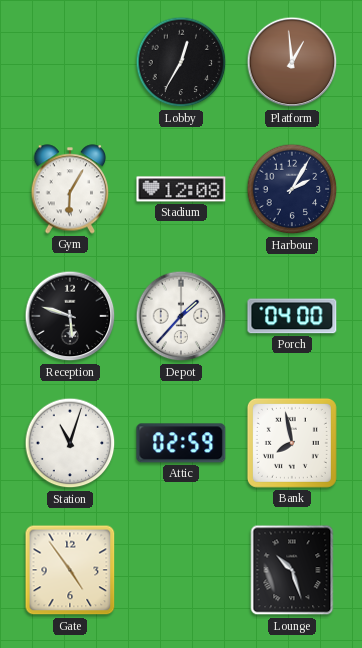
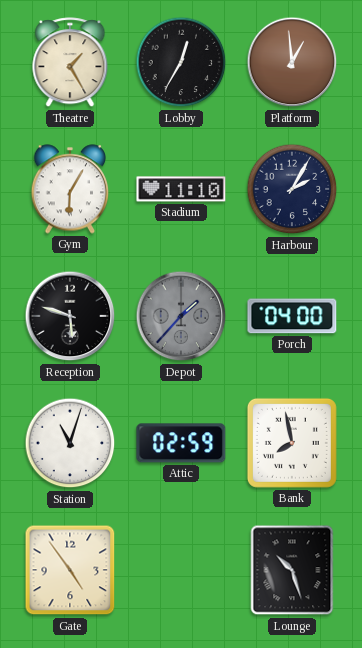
Theatre: none -> 1:25 (70, 63)
Stadium: 12:08 -> 11:10 (181, 189)
Depot dial: white -> grey (181, 316)
